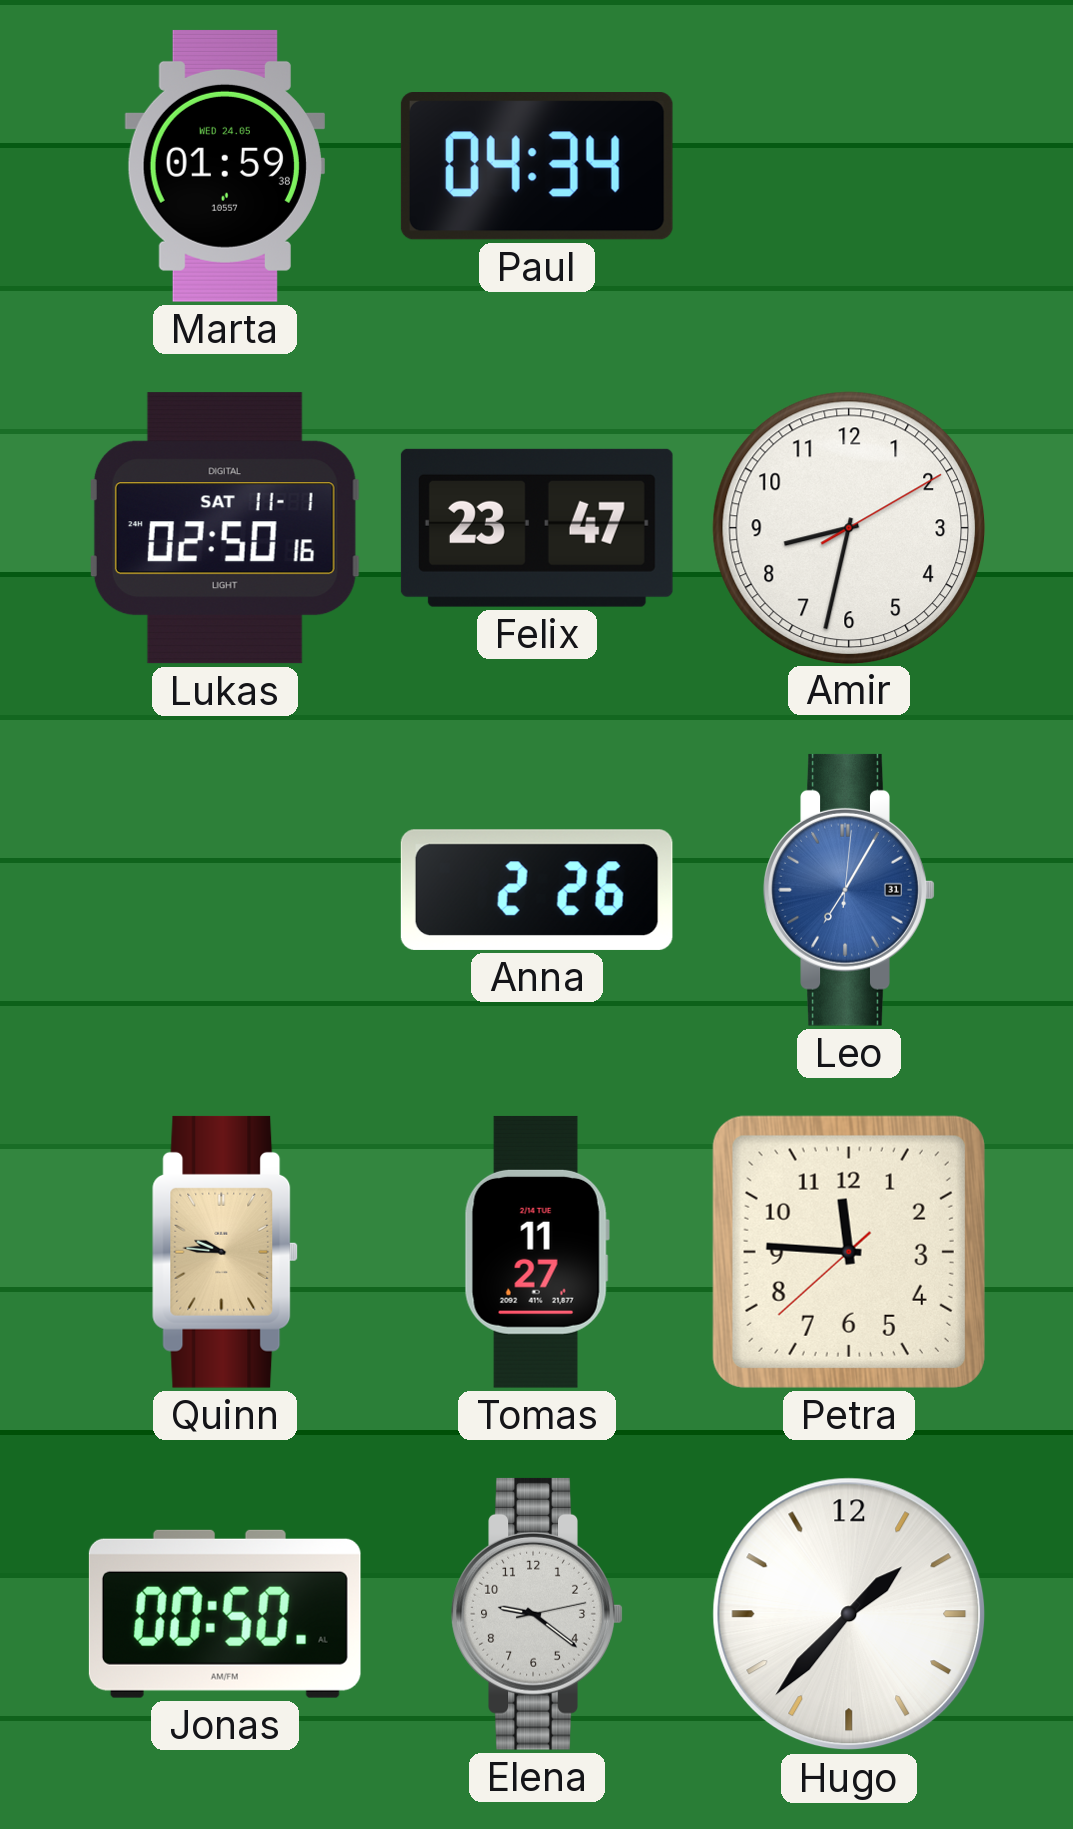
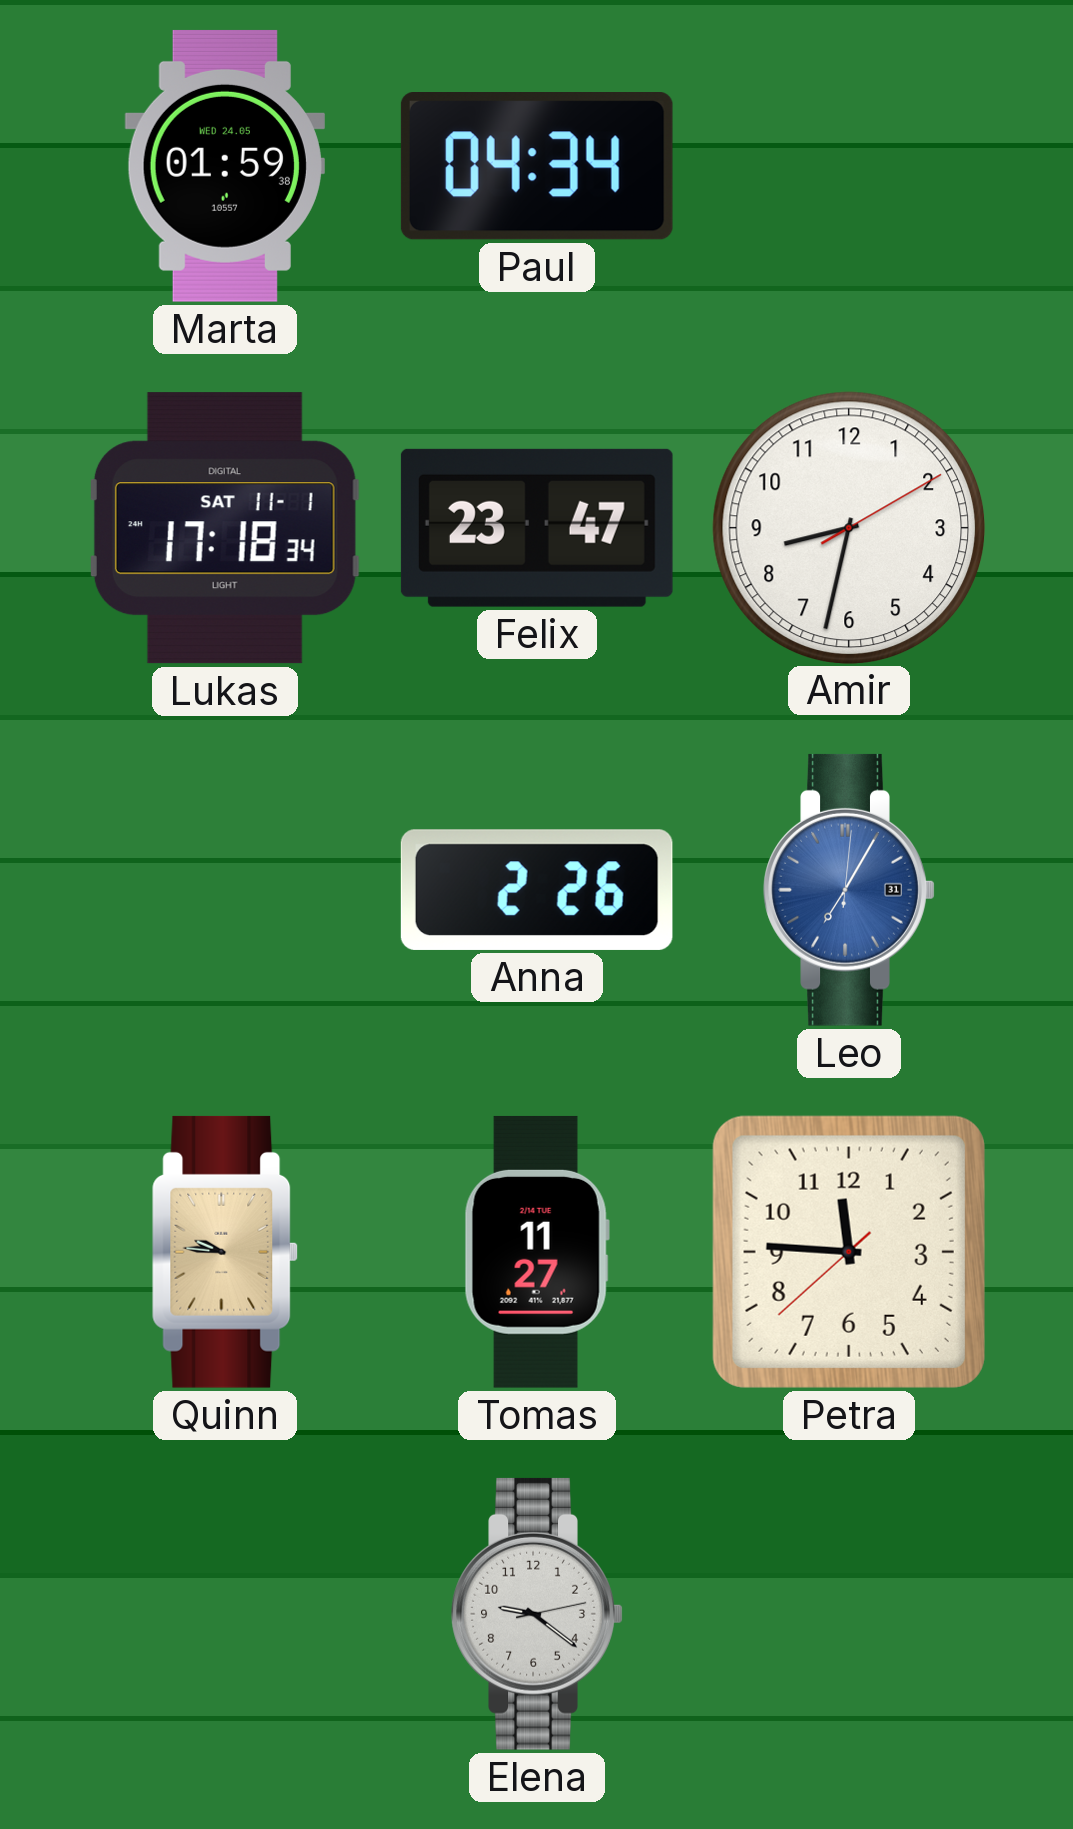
Lukas: 02:50 -> 17:18 (225, 528)
Jonas: 00:50 -> none (225, 1614)
Hugo: 1:37 -> none (849, 1614)
